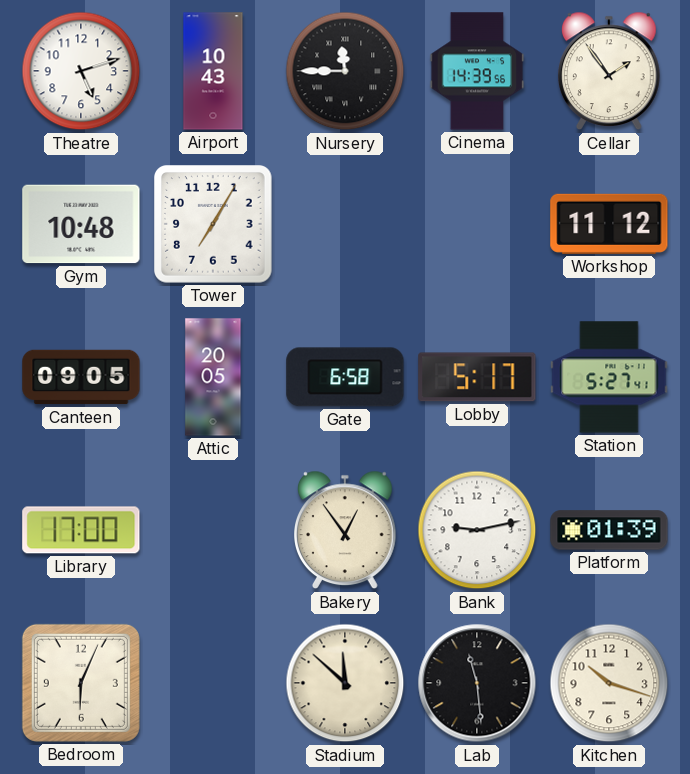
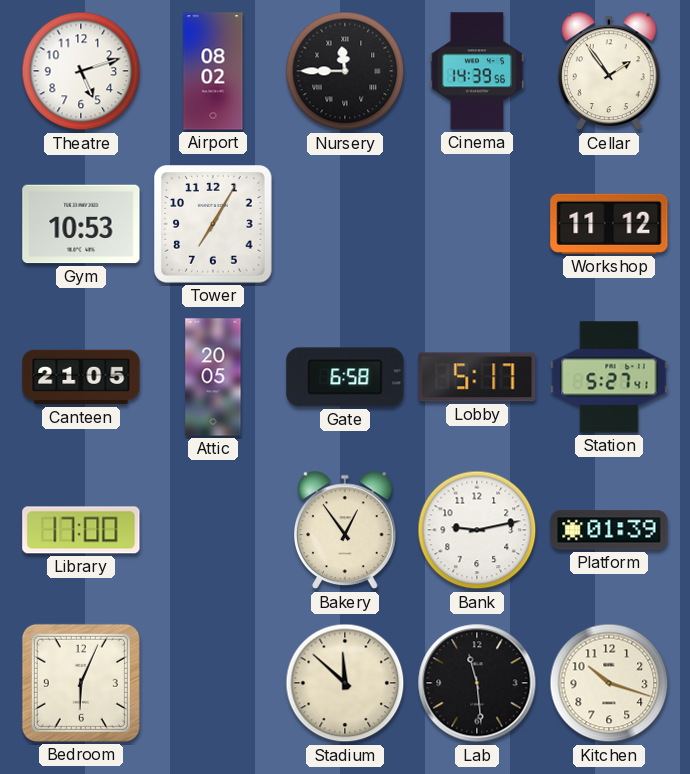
Airport: 10:43 -> 08:02 (213, 71)
Gym: 10:48 -> 10:53 (81, 224)
Canteen: 09:05 -> 21:05 (81, 377)
